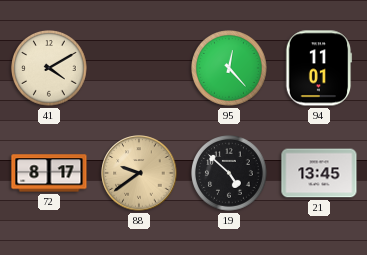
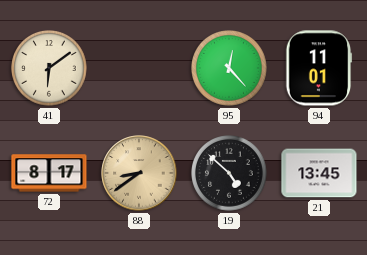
41: 4:10 -> 6:09 (50, 69)
88: 9:39 -> 8:39 (139, 173)
